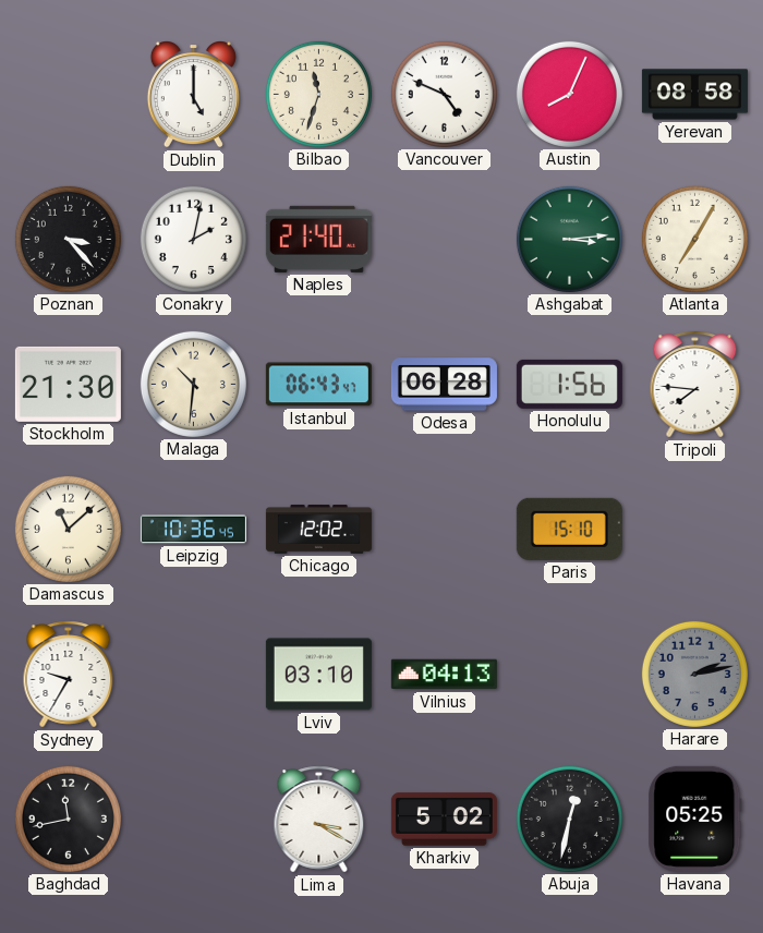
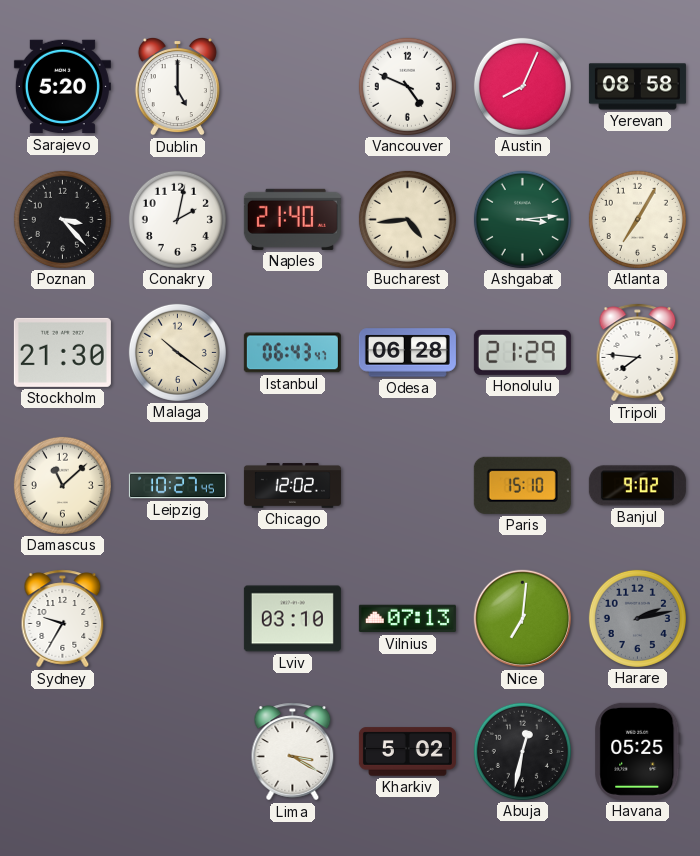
Sarajevo: none -> 5:20 (62, 87)
Bilbao: 11:33 -> none (318, 94)
Bucharest: none -> 4:44 (407, 219)
Malaga: 10:31 -> 10:21 (177, 352)
Honolulu: 1:56 -> 21:29 (522, 352)
Leipzig: 10:36 -> 10:27 (177, 486)
Banjul: none -> 9:02 (637, 486)
Vilnius: 04:13 -> 07:13 (407, 619)
Nice: none -> 7:01 (522, 619)
Baghdad: 11:43 -> none (68, 819)
